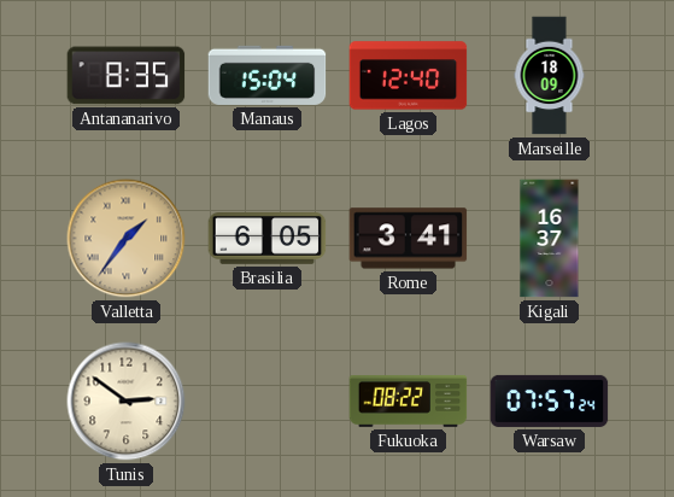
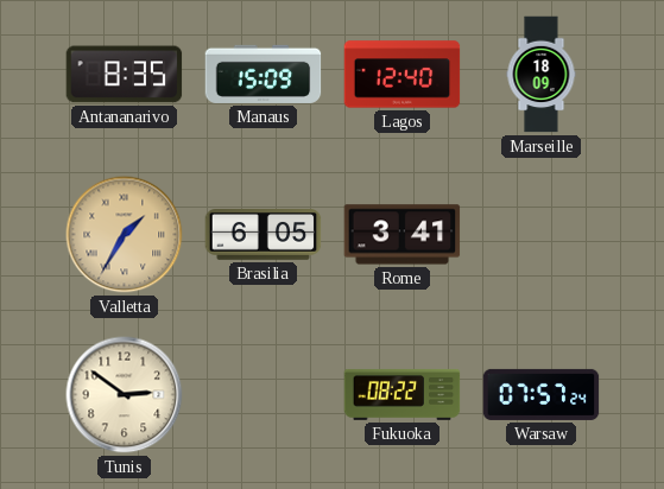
Manaus: 15:04 -> 15:09 (264, 74)
Valletta: 1:36 -> 1:35 (125, 235)
Kigali: 16:37 -> none (550, 239)
